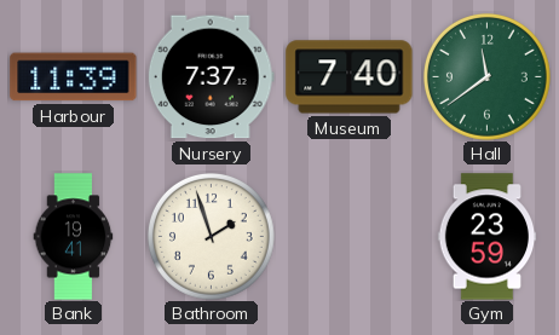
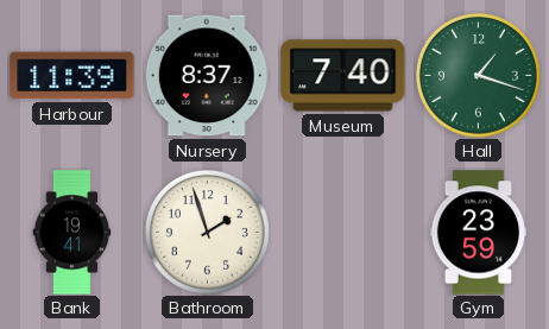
Nursery: 7:37 -> 8:37 (207, 76)
Hall: 11:39 -> 1:18 (478, 75)
